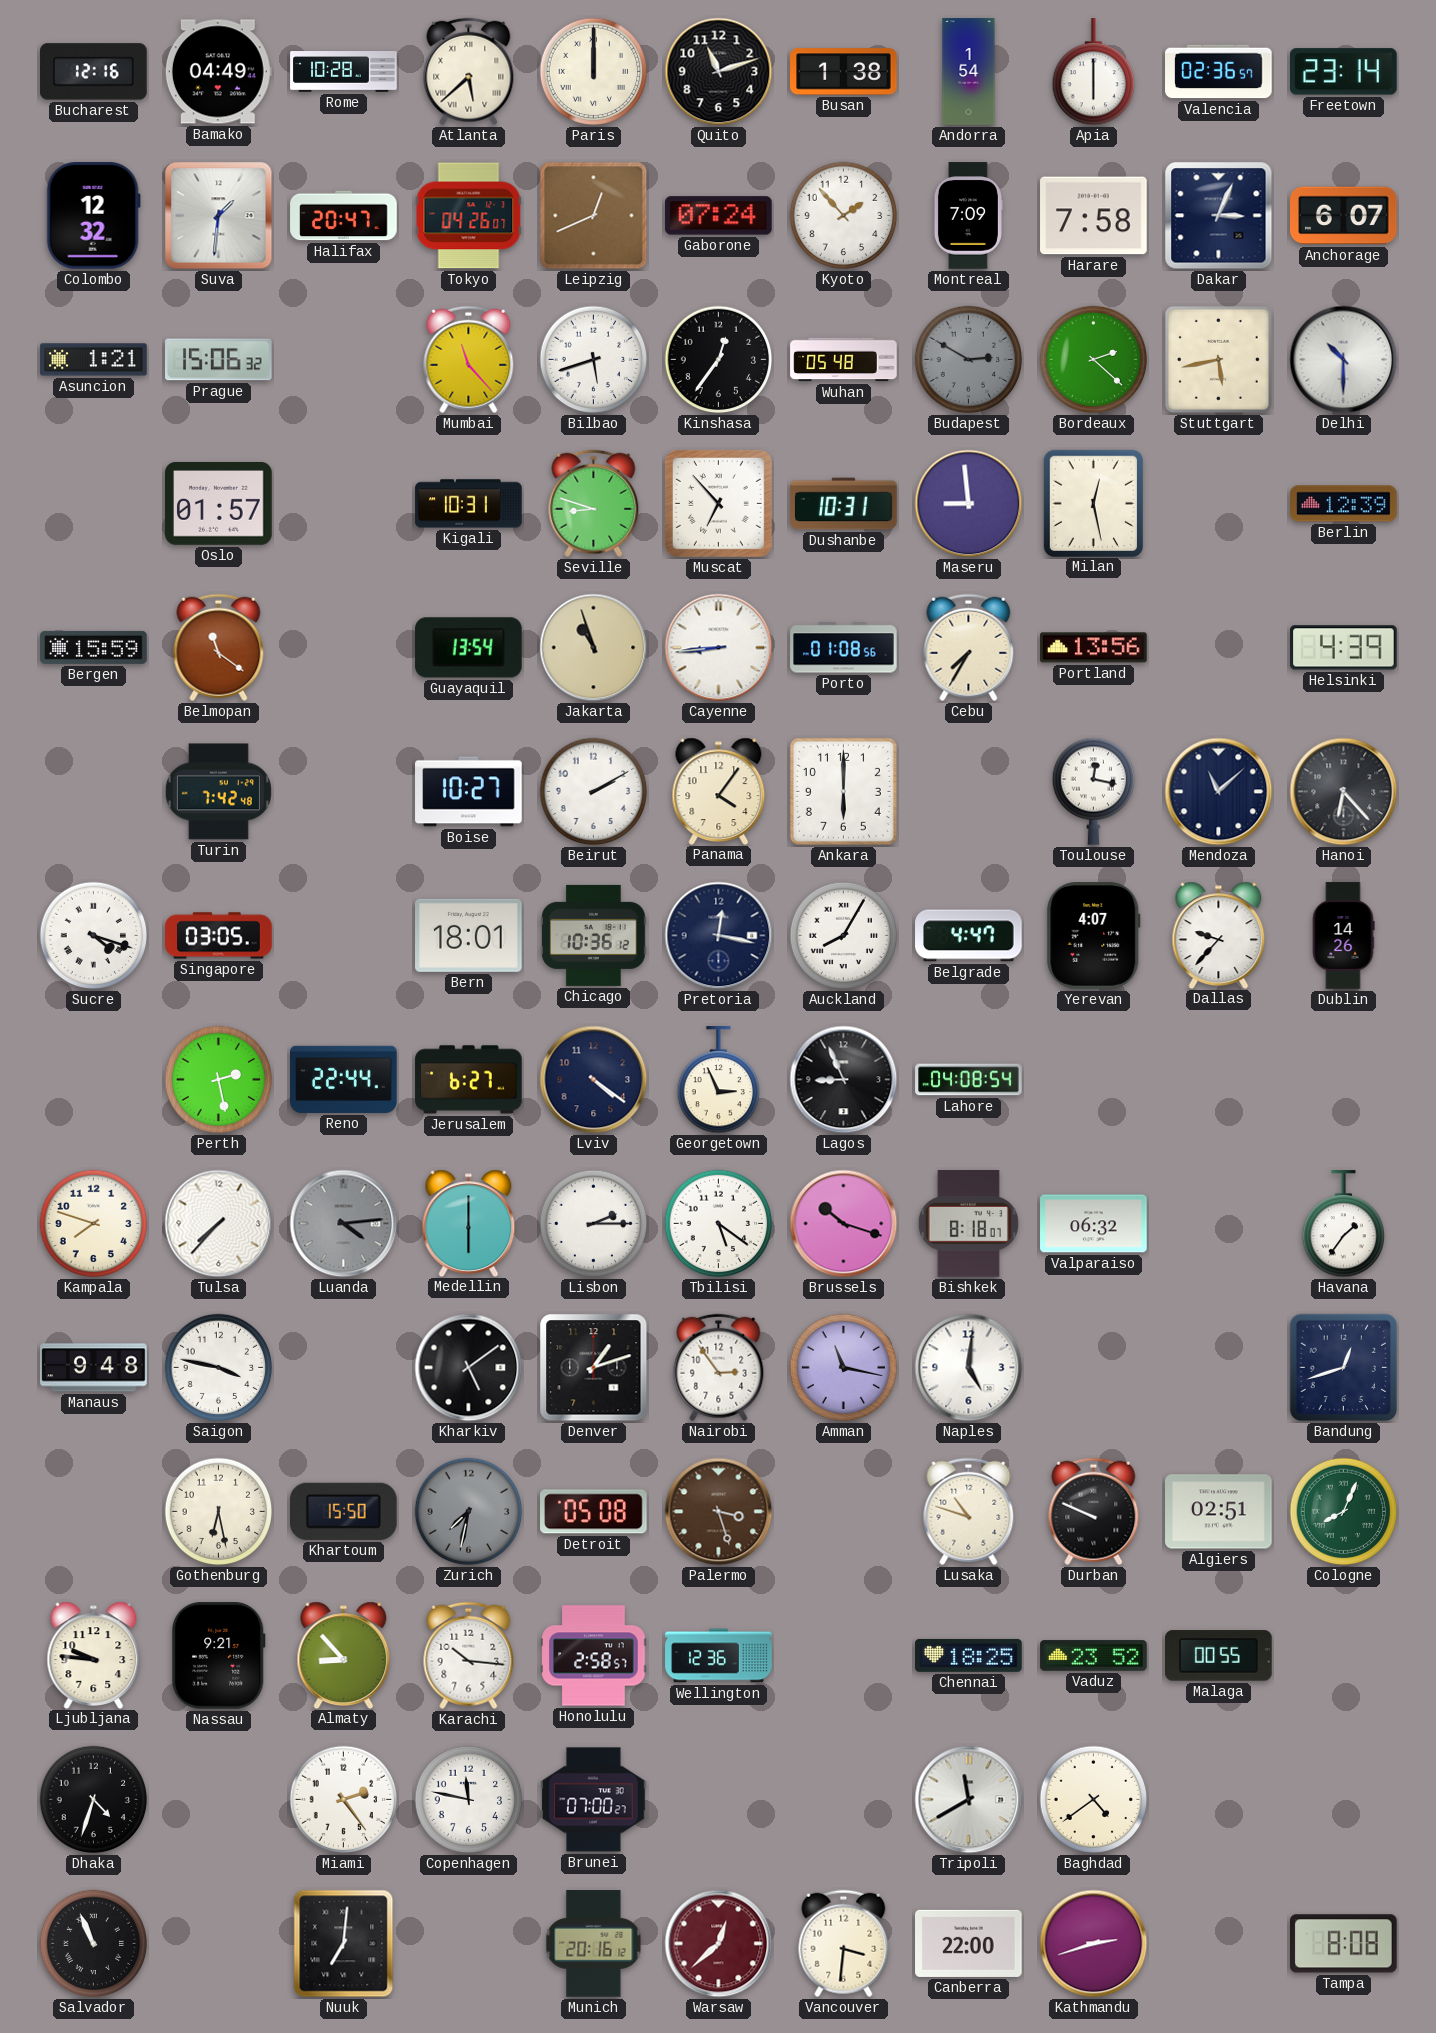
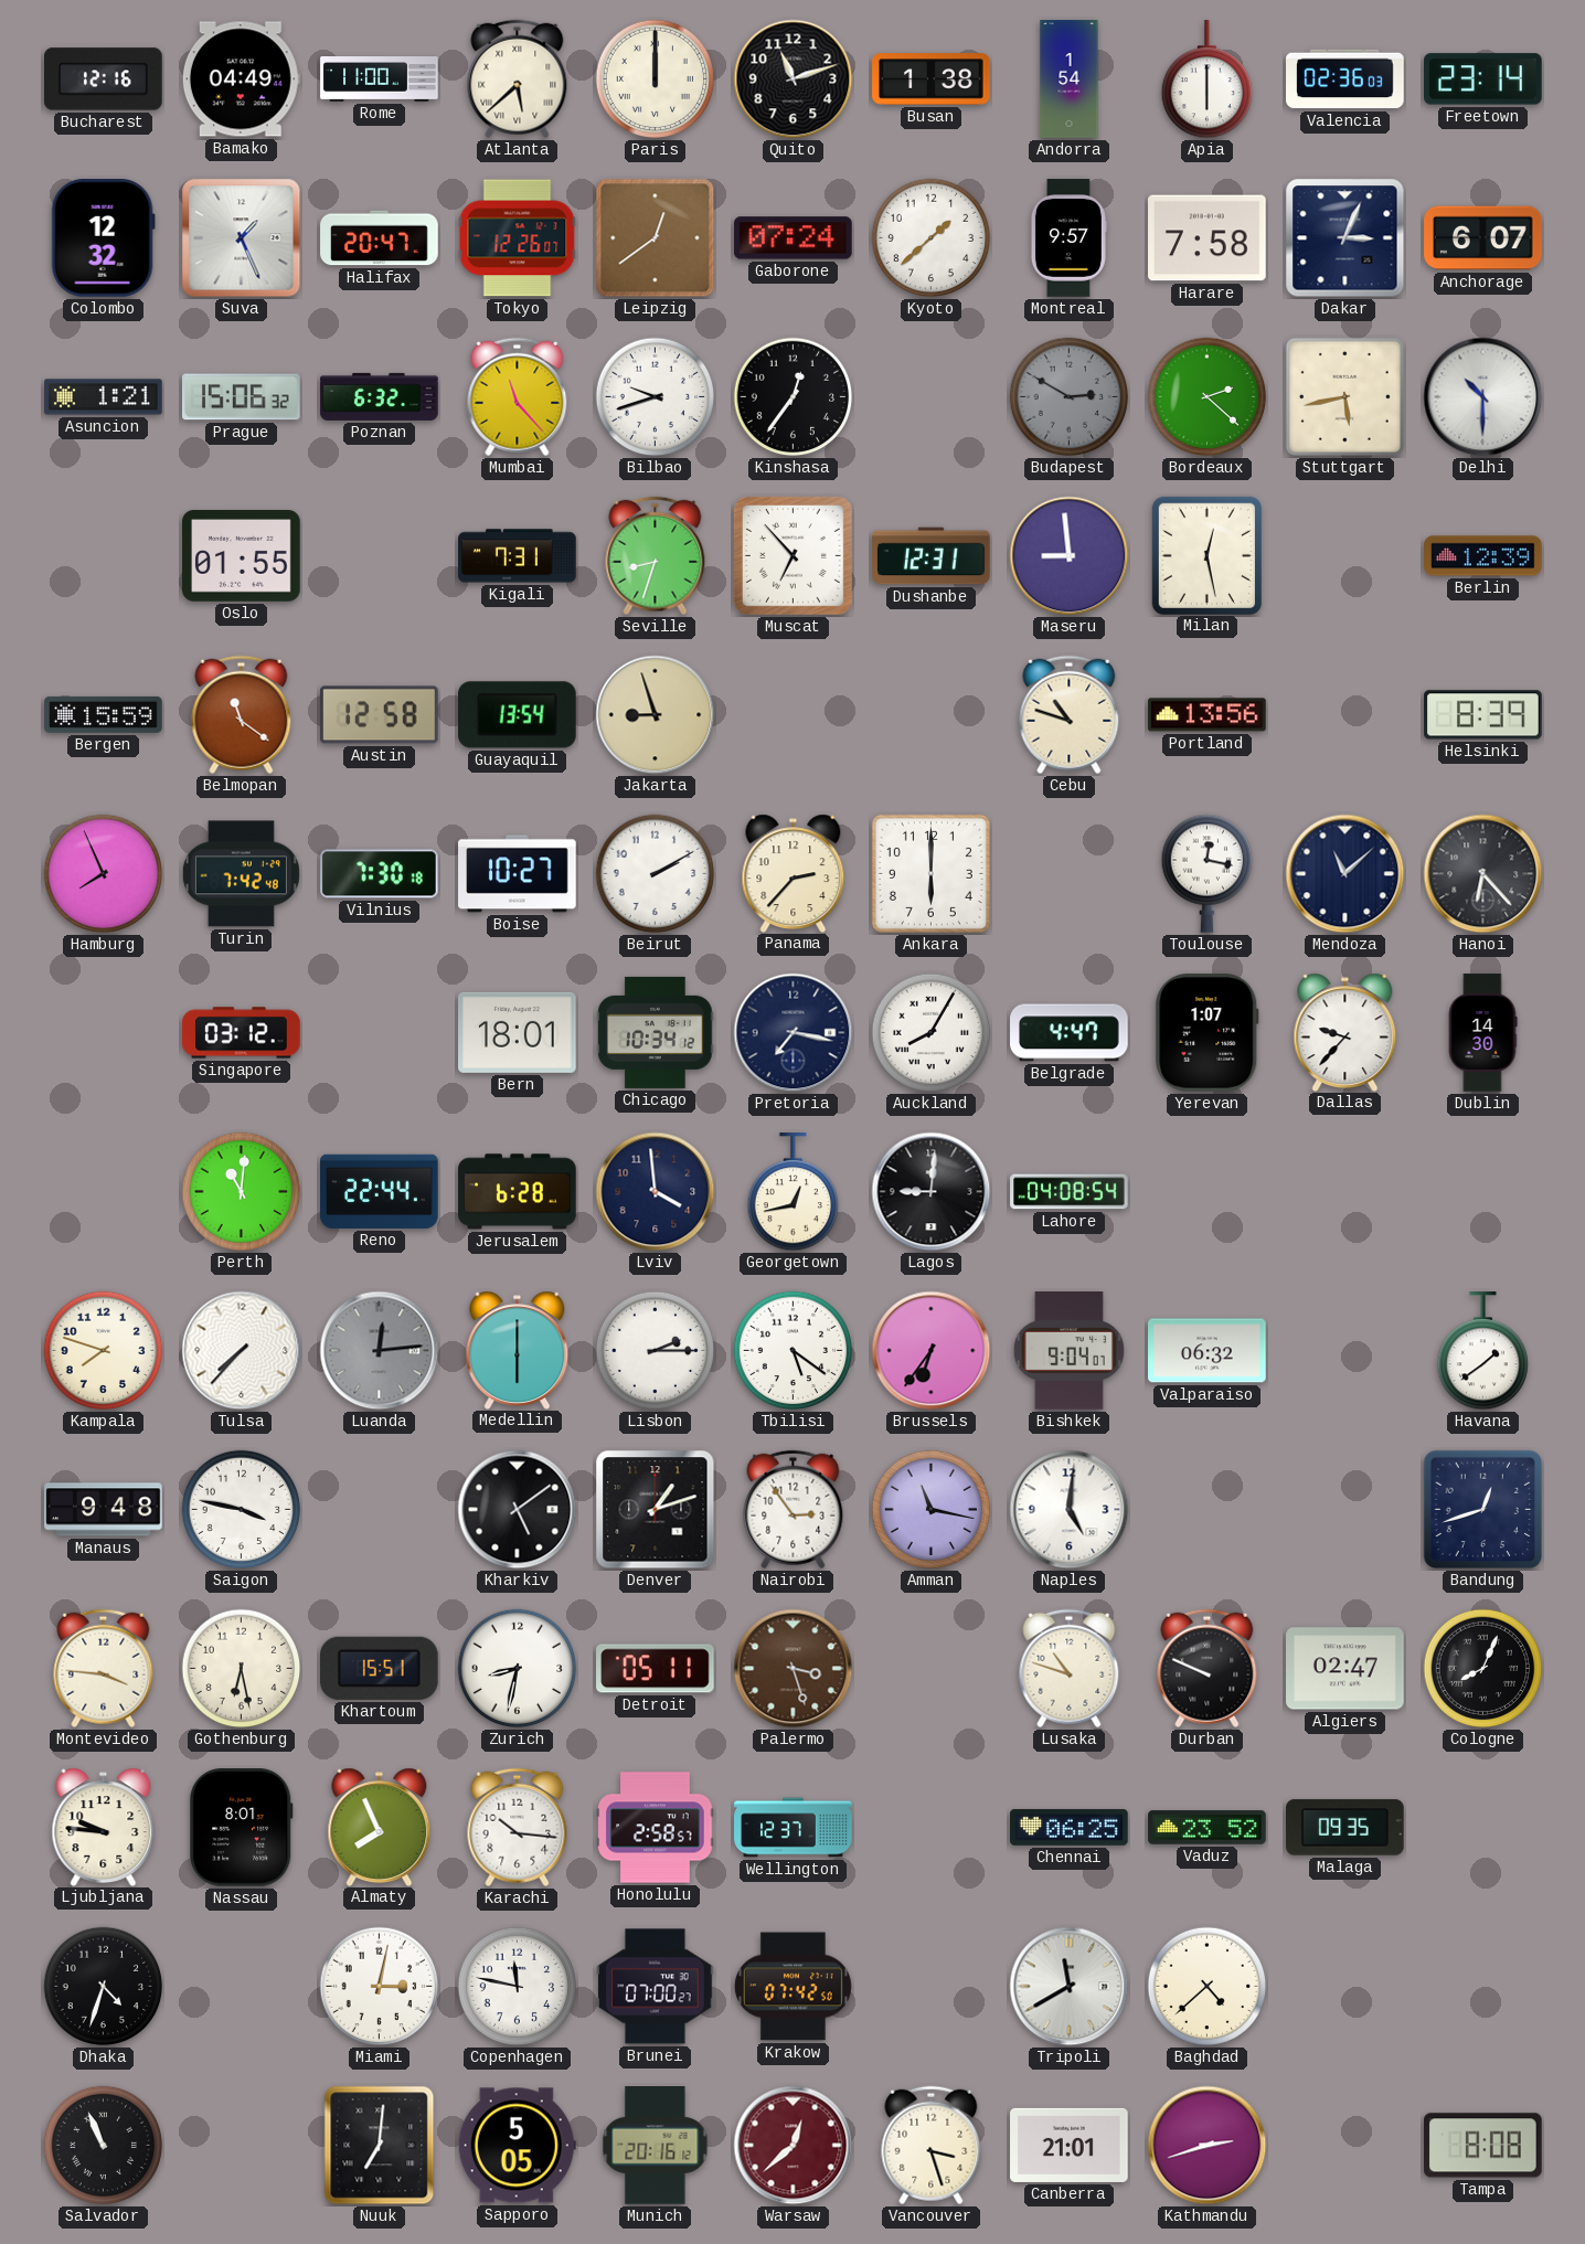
Rome: 10:28 -> 11:00 (380, 79)
Valencia: 02:36:57 -> 02:36:03 (1345, 79)
Suva: 1:31 -> 1:26 (242, 238)
Tokyo: 04:26 -> 12:26 (518, 238)
Leipzig: 12:41 -> 12:39 (656, 238)
Kyoto: 1:53 -> 1:38 (932, 238)
Montreal: 7:09 -> 9:57 (1068, 238)
Poznan: none -> 6:32 (380, 396)
Bilbao: 5:42 -> 9:42 (656, 397)
Wuhan: 05:48 -> none (844, 360)
Oslo: 01:57 -> 01:55 (242, 556)
Kigali: 10:31 -> 7:31 (518, 556)
Seville: 8:48 -> 8:33 (656, 556)
Dushanbe: 10:31 -> 12:31 (932, 556)
Austin: none -> 12:58 (380, 715)
Jakarta: 10:57 -> 8:57 (656, 715)
Cayenne: 8:44 -> none (719, 648)
Porto: 01:08 -> none (844, 648)
Cebu: 7:35 -> 10:48 (1070, 715)
Helsinki: 4:39 -> 8:39 (1483, 715)
Hamburg: none -> 7:56 (104, 874)
Vilnius: none -> 7:30 (380, 874)
Panama: 4:06 -> 2:37 (794, 873)
Sucre: 4:18 -> none (94, 936)
Singapore: 03:05 -> 03:12 (242, 1033)
Chicago: 10:36 -> 10:34 (656, 1032)
Pretoria: 12:17 -> 7:17 (794, 1033)
Yerevan: 4:07 -> 1:07 (1208, 1033)
Dublin: 14:26 -> 14:30 (1482, 1033)
Perth: 2:28 -> 11:01 (242, 1192)
Jerusalem: 6:27 -> 6:28 (518, 1192)
Lviv: 4:21 -> 3:59 (656, 1192)
Georgetown: 2:56 -> 12:43 (792, 1192)
Lagos: 8:56 -> 9:01 (932, 1192)
Luanda: 4:14 -> 12:14 (380, 1351)
Brussels: 10:18 -> 6:36 (932, 1351)
Bishkek: 8:18 -> 9:04 (1068, 1351)
Havana: 1:36 -> 1:39 (1482, 1351)
Montevideo: none -> 3:46 (104, 1669)
Khartoum: 15:50 -> 15:51 (380, 1668)
Zurich: 7:32 -> 8:32 (518, 1669)
Zurich dial: grey -> white (518, 1669)
Detroit: 05:08 -> 05:11 (656, 1669)
Algiers: 02:51 -> 02:47 (1345, 1669)
Cologne dial: green -> black (1483, 1669)
Nassau: 9:21 -> 8:01 (242, 1828)
Almaty: 8:53 -> 7:56 (380, 1827)
Wellington: 12:36 -> 12:37 (794, 1828)
Chennai: 18:25 -> 06:25 (1070, 1827)
Malaga: 00:55 -> 09:35 (1345, 1828)
Miami: 2:24 -> 3:02 (380, 1987)
Krakow: none -> 07:42 (792, 1987)
Baghdad: 4:39 -> 4:38 (1208, 1987)
Sapporo: none -> 5:05 (517, 2146)
Vancouver: 3:31 -> 3:27 (932, 2146)
Canberra: 22:00 -> 21:01 (1070, 2145)
